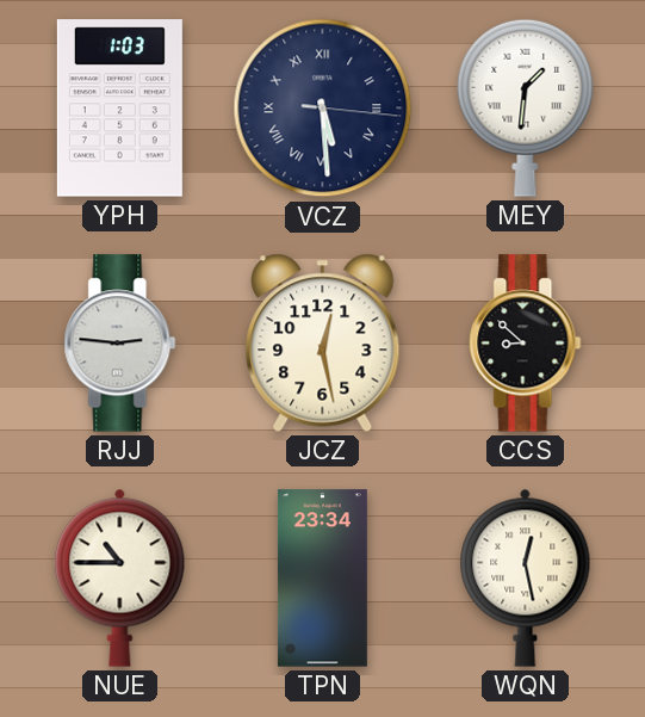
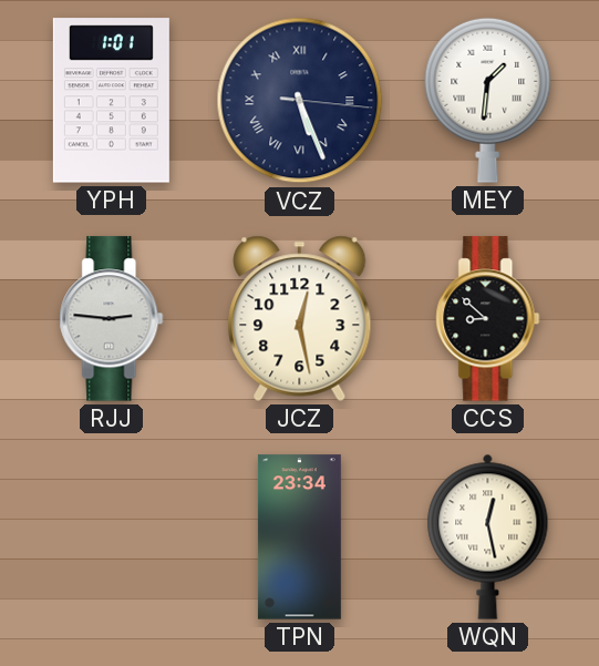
YPH: 1:03 -> 1:01 (111, 101)
VCZ: 5:29 -> 5:26 (300, 101)
NUE: 10:45 -> none (120, 577)
